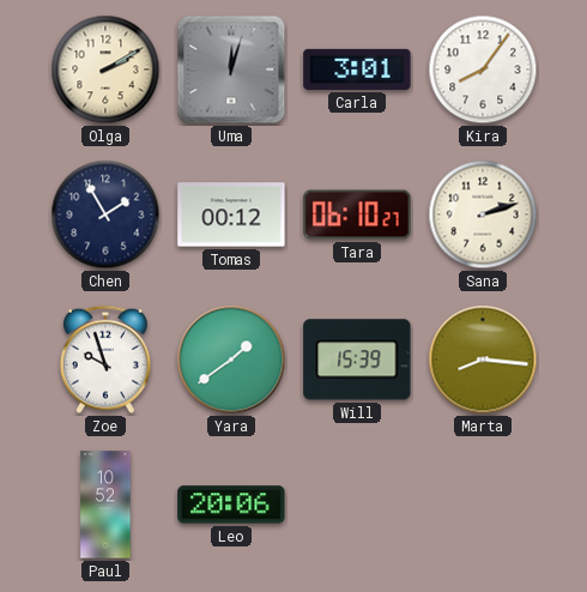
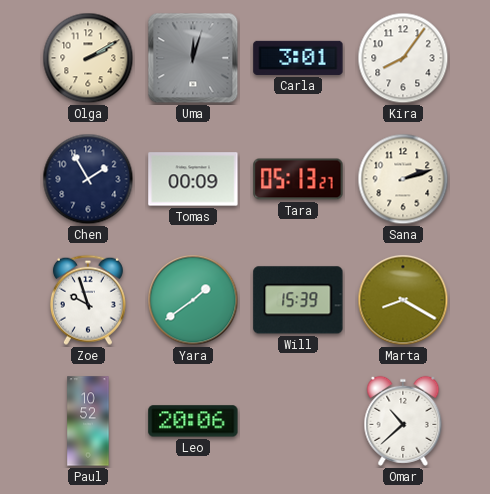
Tomas: 00:12 -> 00:09 (193, 179)
Tara: 06:10 -> 05:13 (298, 179)
Marta: 8:16 -> 8:20 (403, 300)
Omar: none -> 10:38 (403, 421)
